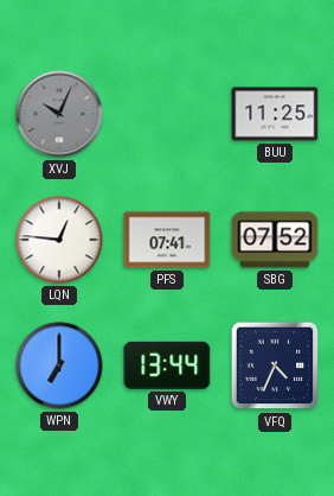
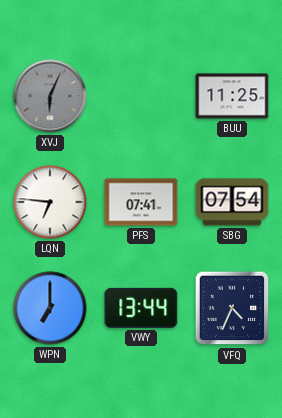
XVJ: 10:04 -> 6:04 (50, 96)
LQN: 12:46 -> 6:46 (50, 202)
SBG: 07:52 -> 07:54 (232, 202)
